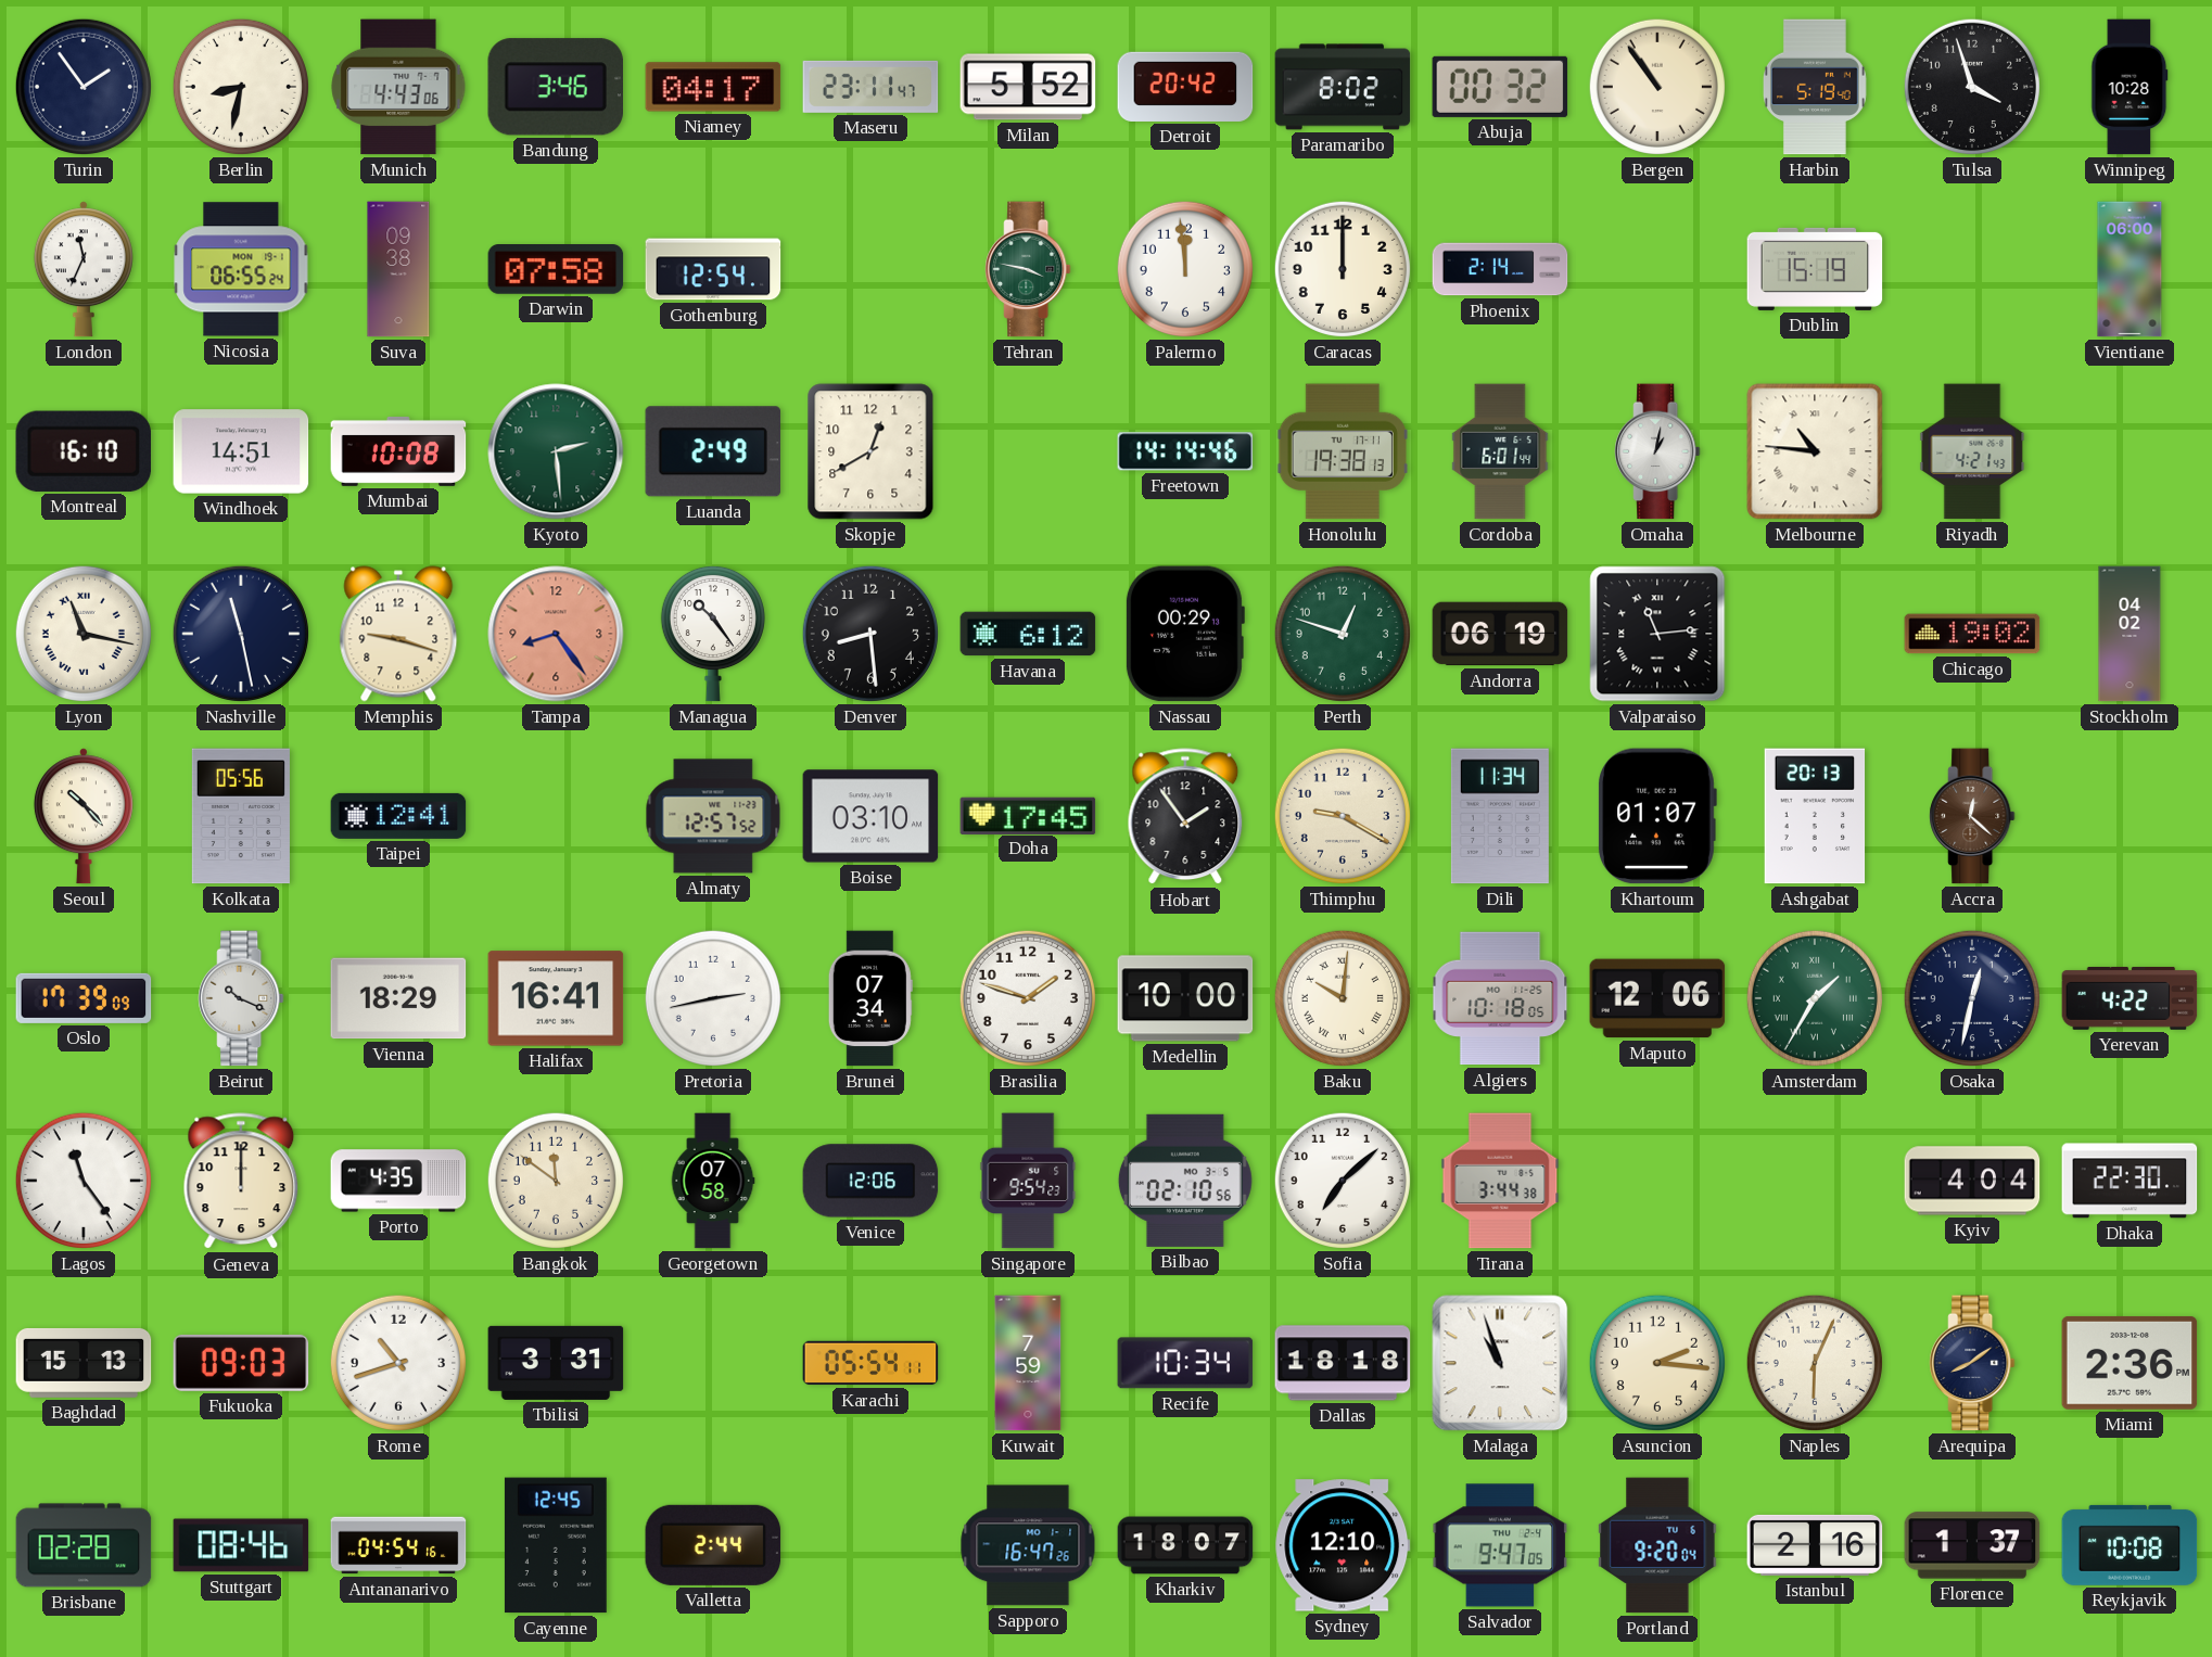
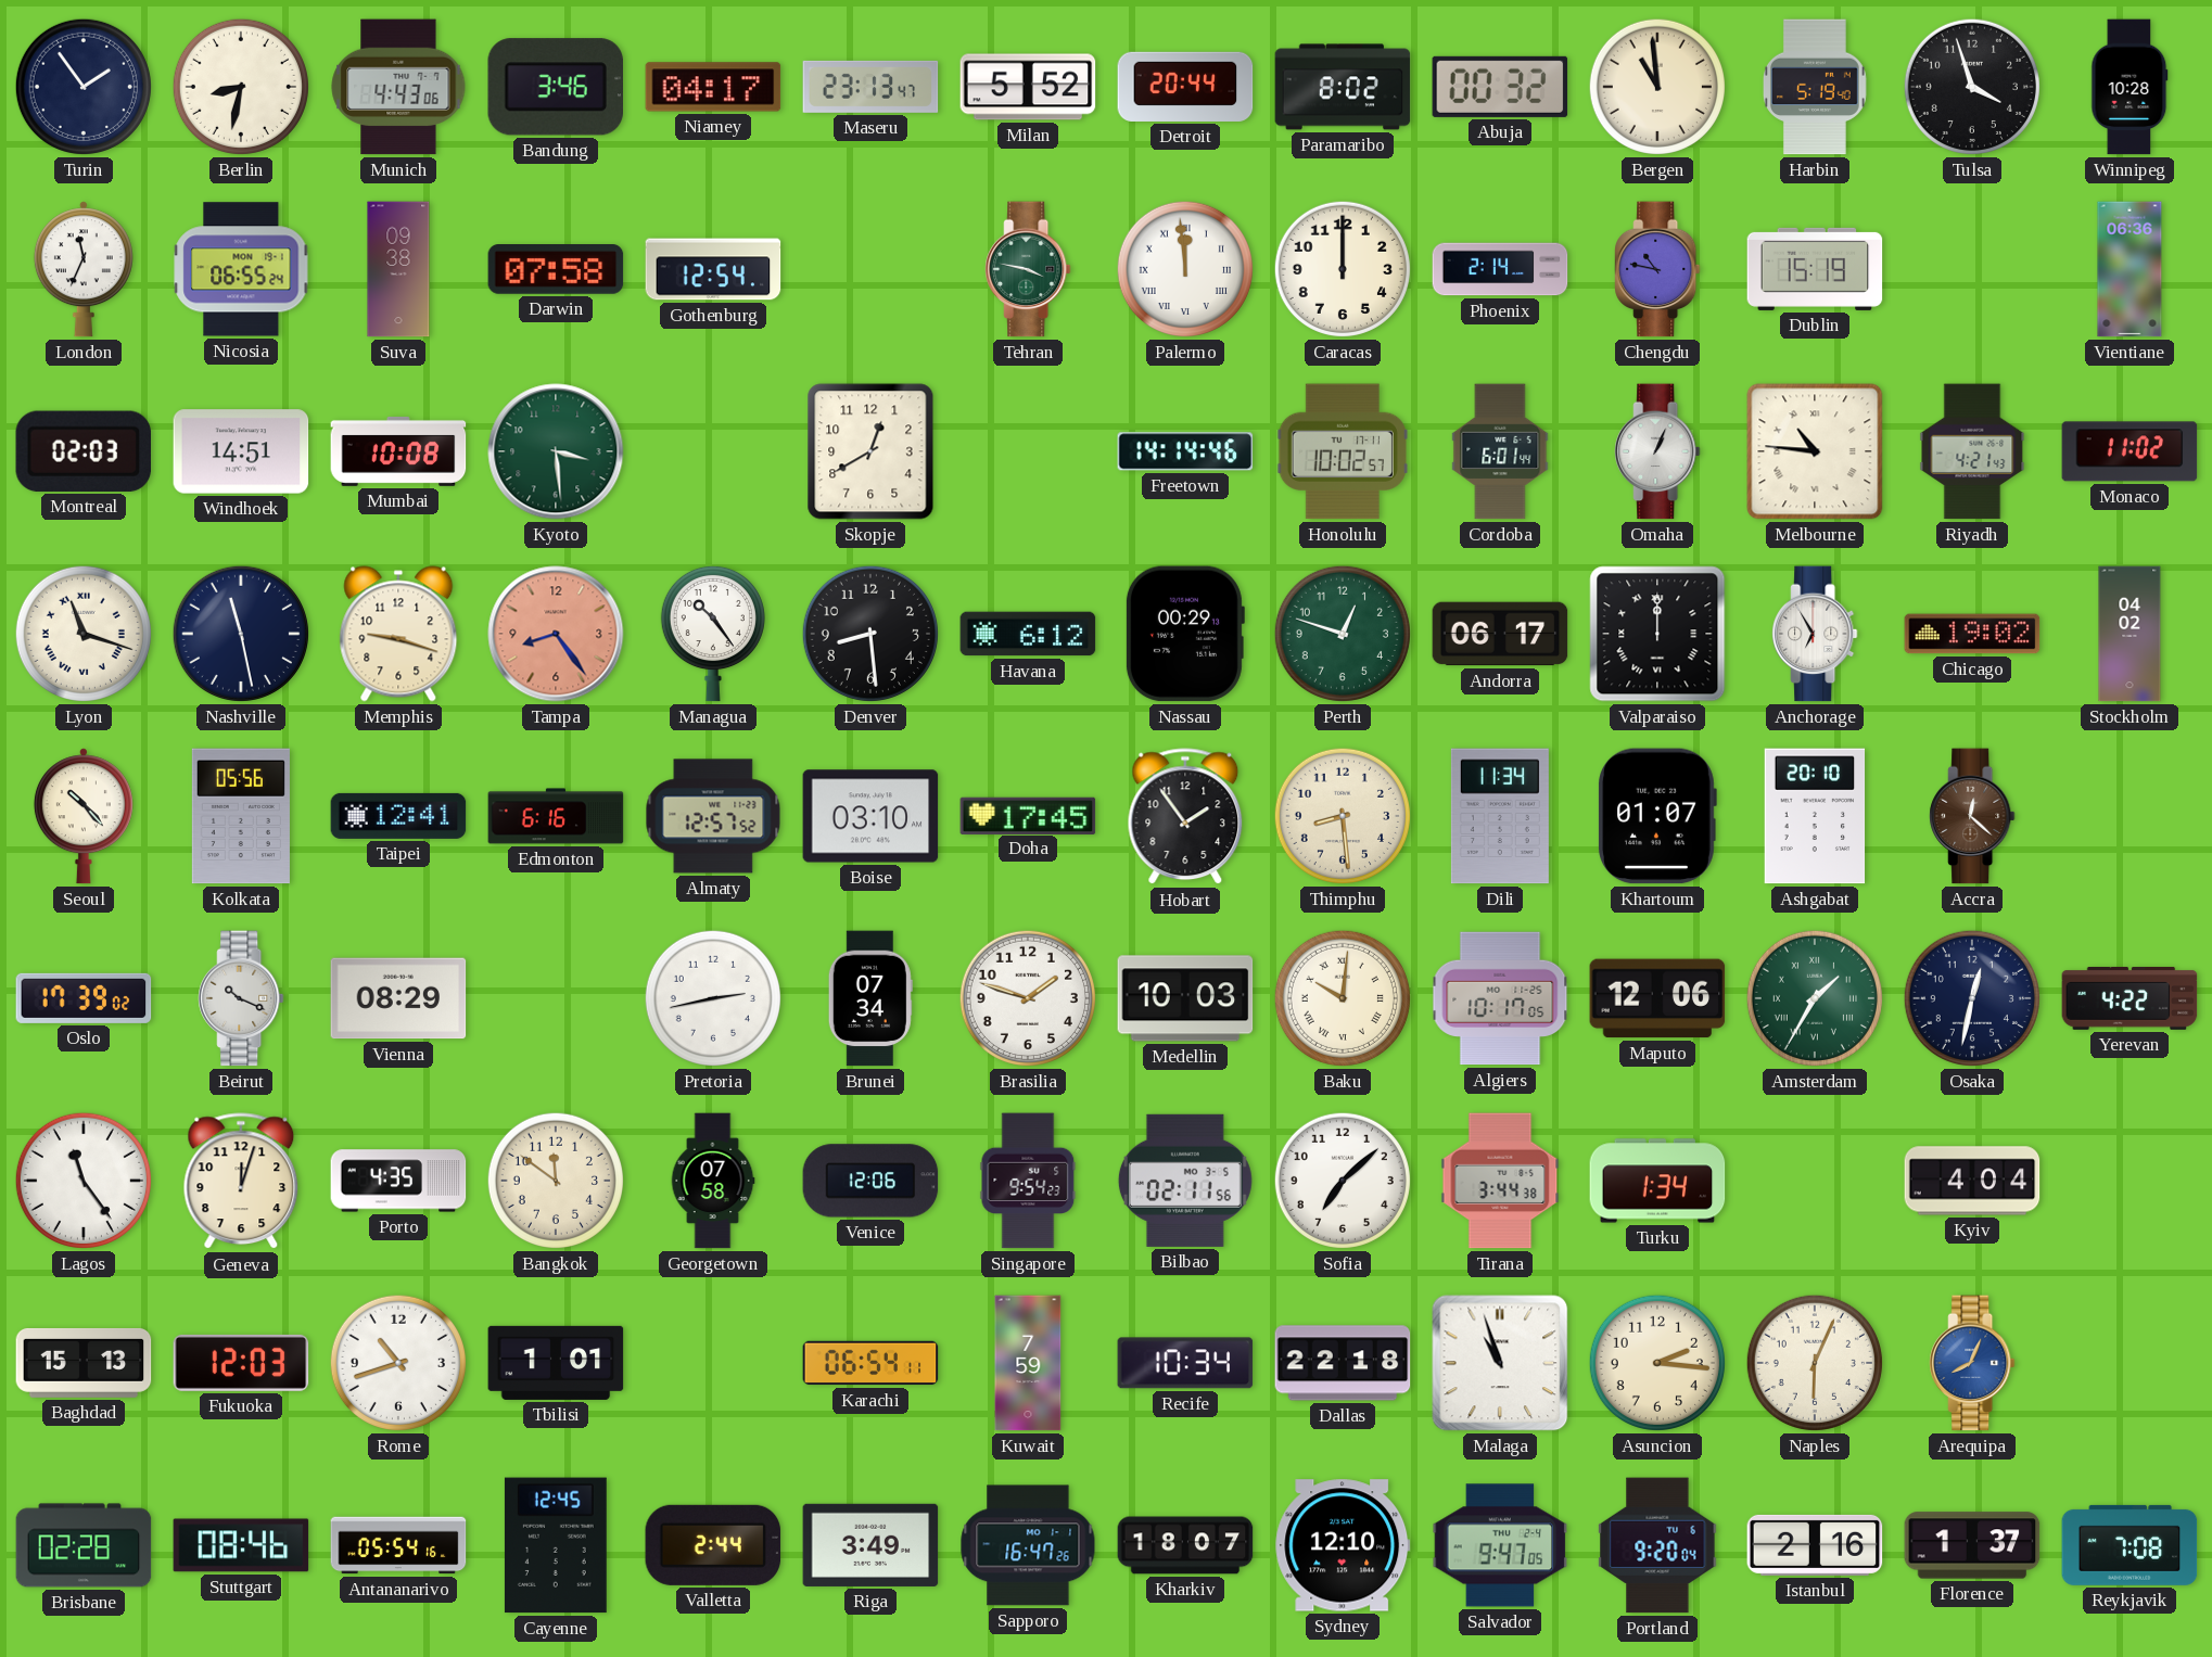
Maseru: 23:11 -> 23:13 (870, 87)
Detroit: 20:42 -> 20:44 (1185, 87)
Bergen: 10:54 -> 10:59 (1657, 87)
Palermo numerals: Arabic -> Roman (1185, 269)
Chengdu: none -> 10:47 (1657, 269)
Vientiane: 06:00 -> 06:36 (2130, 269)
Montreal: 16:10 -> 02:03 (82, 451)
Kyoto: 2:29 -> 3:29 (556, 451)
Luanda: 2:49 -> none (713, 451)
Honolulu: 19:38 -> 10:02 (1343, 451)
Omaha: 1:02 -> 1:04 (1657, 451)
Monaco: none -> 11:02 (2130, 451)
Lyon: 11:17 -> 11:18 (84, 634)
Andorra: 06:19 -> 06:17 (1500, 634)
Valparaiso: 11:14 -> 12:00 (1657, 634)
Anchorage: none -> 6:55 (1815, 634)
Edmonton: none -> 6:16 (556, 816)
Thimphu: 9:20 -> 8:29 (1343, 816)
Ashgabat: 20:13 -> 20:10 (1815, 816)
Oslo: 17:39:09 -> 17:39:02 (84, 998)
Vienna: 18:29 -> 08:29 (398, 998)
Halifax: 16:41 -> none (556, 998)
Medellin: 10:00 -> 10:03 (1185, 998)
Algiers: 10:18 -> 10:17 (1500, 998)
Geneva: 12:00 -> 12:03 (241, 1182)
Bilbao: 02:10 -> 02:11 (1185, 1181)
Turku: none -> 1:34 (1657, 1181)
Dhaka: 22:30 -> none (2130, 1181)
Fukuoka: 09:03 -> 12:03 (241, 1363)
Tbilisi: 3:31 -> 1:01 (556, 1363)
Karachi: 05:54 -> 06:54 (870, 1363)
Dallas: 18:18 -> 22:18 (1343, 1363)
Arequipa: 8:09 -> 8:04 (1972, 1363)
Arequipa dial: navy -> blue (1972, 1363)
Miami: 2:36 -> none (2130, 1363)
Antananarivo: 04:54 -> 05:54 (398, 1545)
Riga: none -> 3:49 (870, 1545)
Reykjavik: 10:08 -> 7:08 (2130, 1545)
